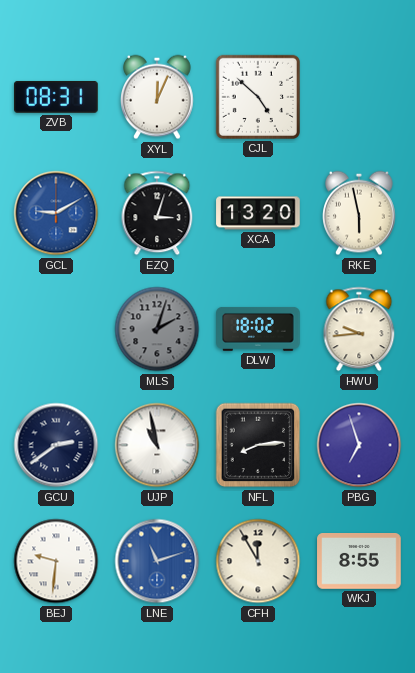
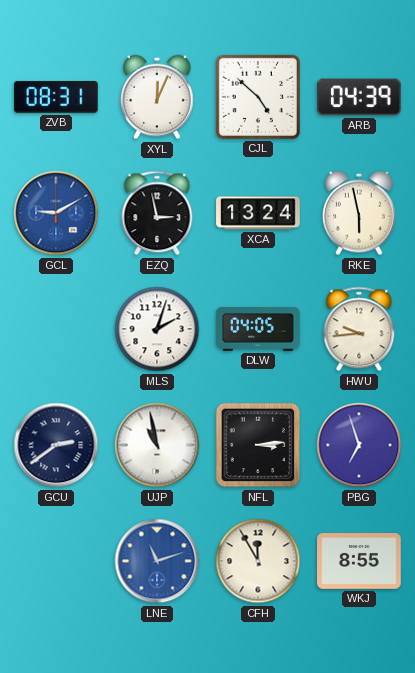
ARB: none -> 04:39 (360, 97)
EZQ: 3:03 -> 2:58 (157, 213)
XCA: 13:20 -> 13:24 (258, 213)
MLS dial: grey -> white (157, 329)
DLW: 18:02 -> 04:05 (258, 329)
NFL: 8:14 -> 3:14 (258, 445)
BEJ: 9:31 -> none (56, 561)
